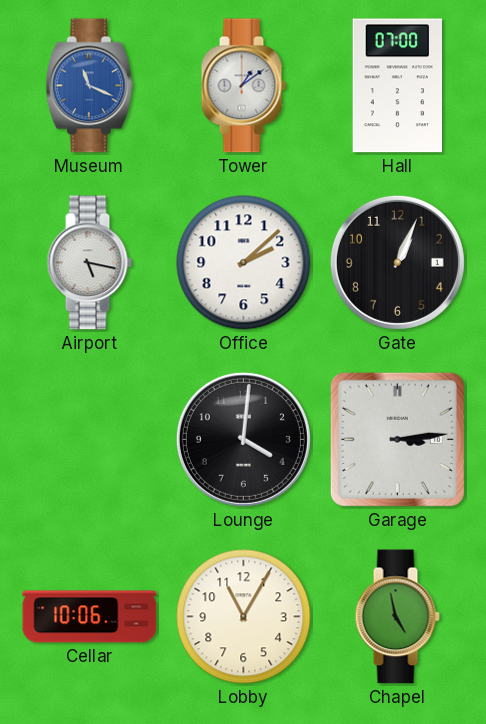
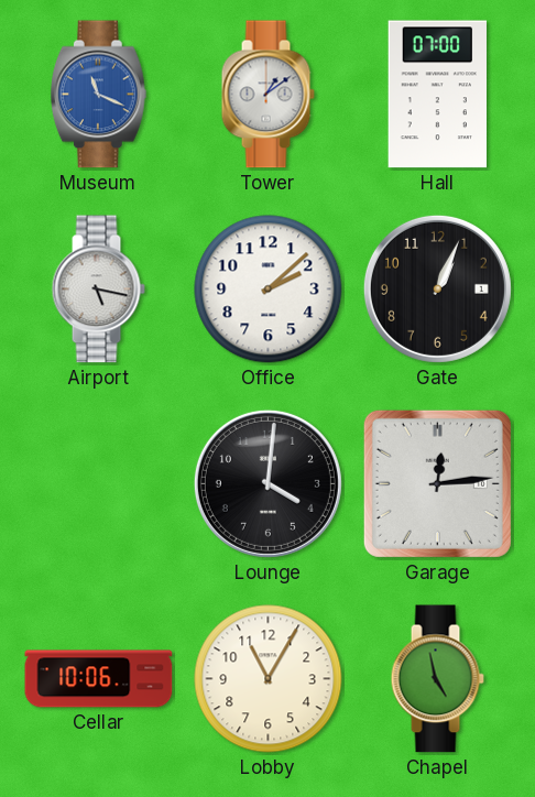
Garage: 3:14 -> 12:14 (437, 483)
